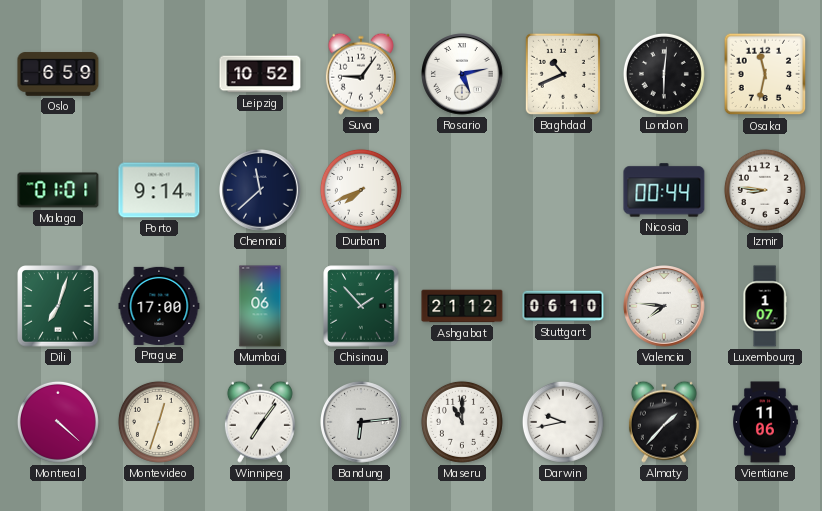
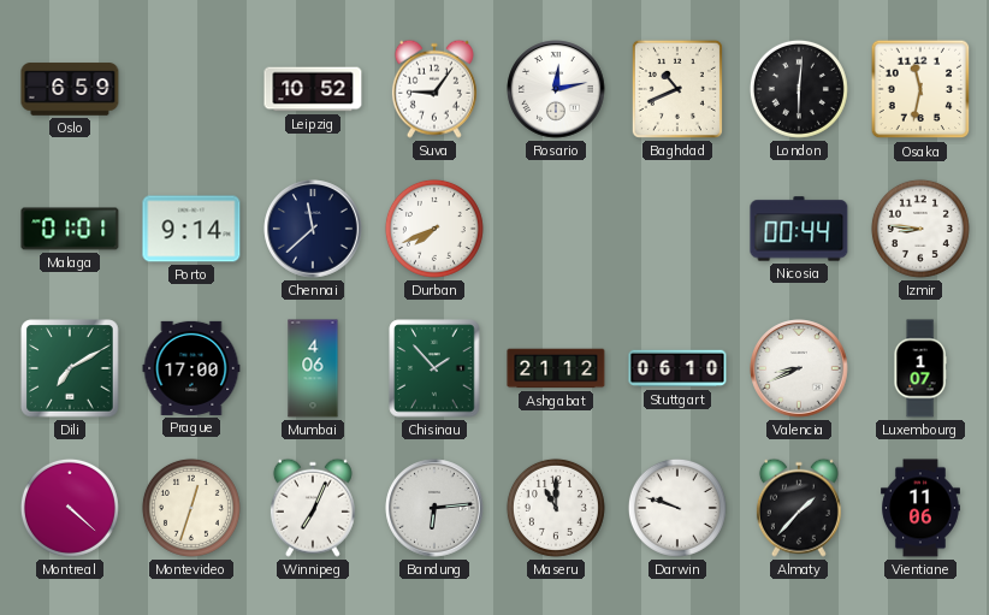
Rosario: 5:13 -> 12:13 (556, 89)
Dili: 7:03 -> 7:10 (70, 368)
Valencia: 7:46 -> 8:41 (799, 368)
Winnipeg: 7:06 -> 7:04 (313, 508)
Darwin: 9:43 -> 9:48 (677, 508)
